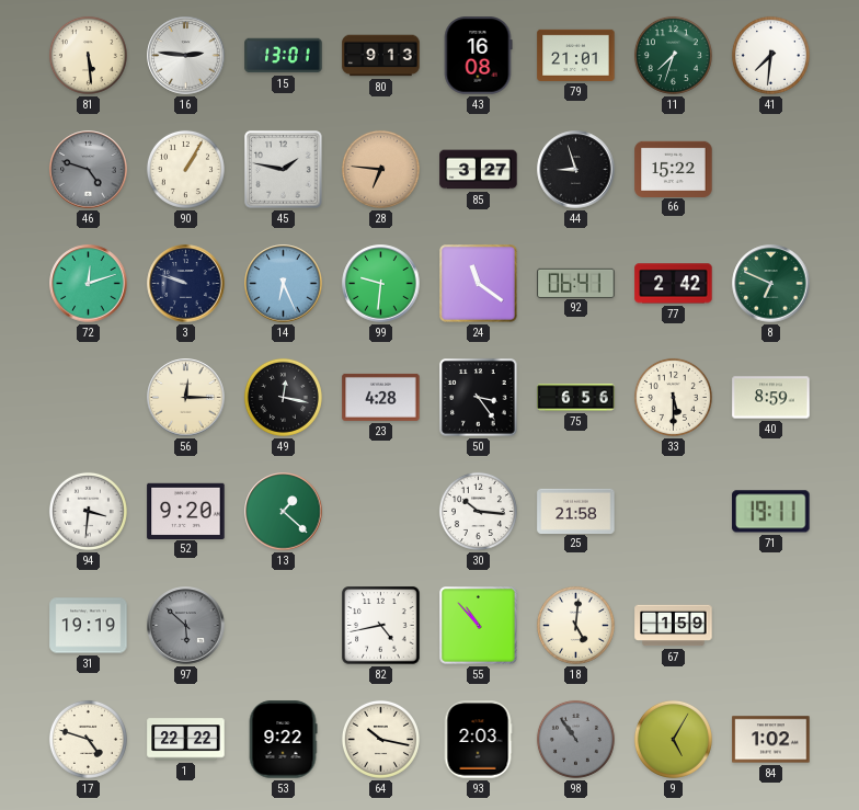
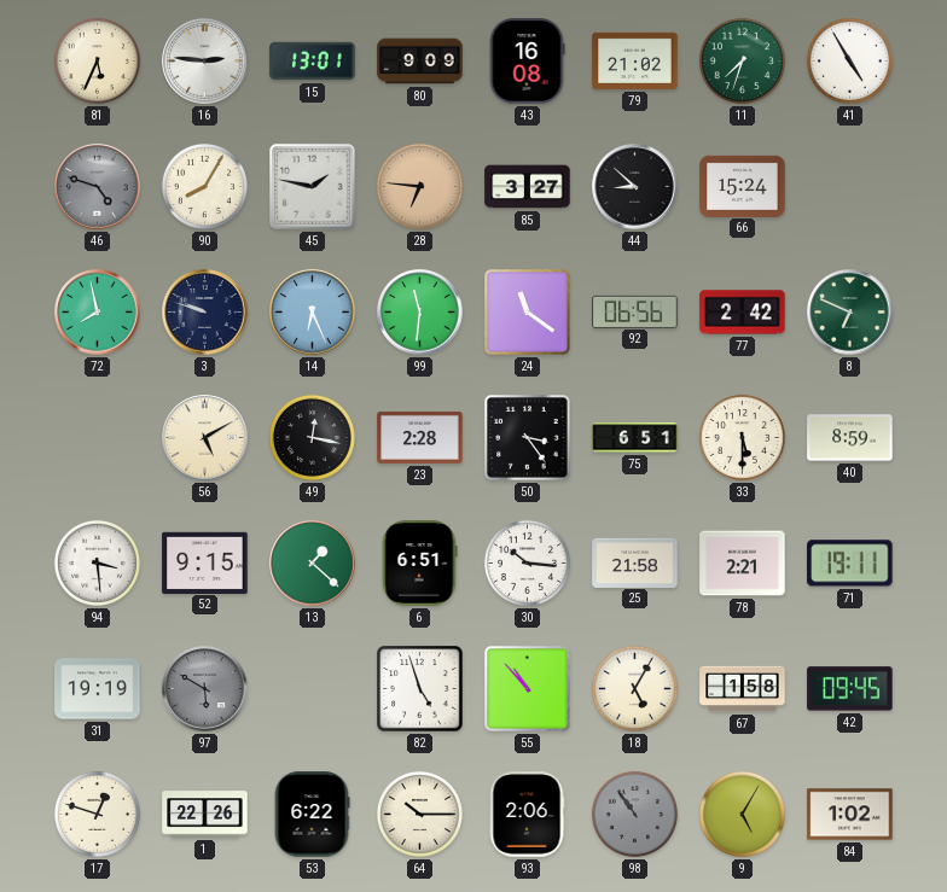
81: 5:29 -> 5:34 (97, 60)
80: 9:13 -> 9:09 (420, 62)
79: 21:01 -> 21:02 (635, 60)
41: 7:31 -> 4:55 (849, 60)
90: 1:05 -> 8:05 (204, 186)
44: 8:57 -> 8:52 (635, 187)
66: 15:22 -> 15:24 (743, 186)
72: 12:12 -> 7:58 (98, 313)
99: 9:31 -> 11:31 (420, 313)
92: 06:41 -> 06:56 (635, 311)
56: 12:15 -> 5:10 (205, 438)
23: 4:28 -> 2:28 (420, 437)
75: 6:56 -> 6:51 (635, 438)
94: 3:31 -> 3:29 (97, 562)
52: 9:20 -> 9:15 (205, 562)
6: none -> 6:51 (419, 564)
78: none -> 2:21 (743, 564)
97: 5:52 -> 5:50 (205, 689)
82: 4:43 -> 4:57 (420, 689)
18: 5:01 -> 5:05 (634, 688)
67: 1:59 -> 1:58 (743, 689)
42: none -> 09:45 (850, 689)
17: 4:48 -> 12:48 (97, 814)
1: 22:22 -> 22:26 (205, 815)
53: 9:22 -> 6:22 (312, 815)
64: 10:17 -> 10:15 (419, 814)
93: 2:03 -> 2:06 (527, 815)
